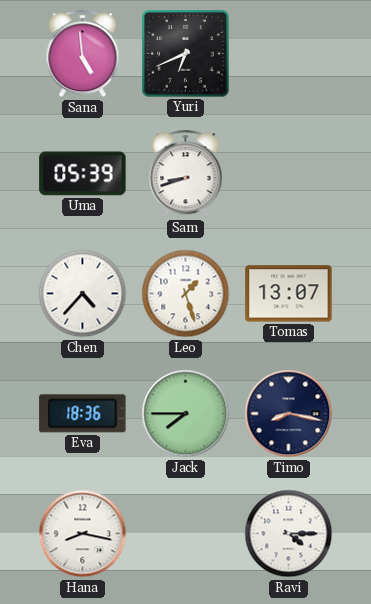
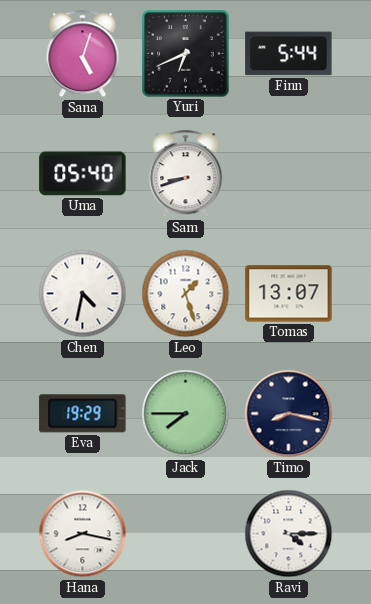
Sana: 4:59 -> 5:03 (83, 54)
Finn: none -> 5:44 (289, 54)
Uma: 05:39 -> 05:40 (83, 174)
Chen: 4:37 -> 4:32 (83, 294)
Eva: 18:36 -> 19:29 (83, 414)
